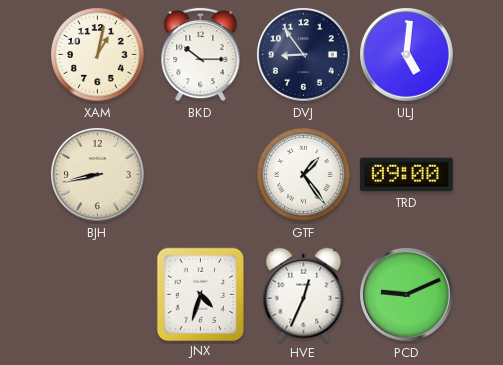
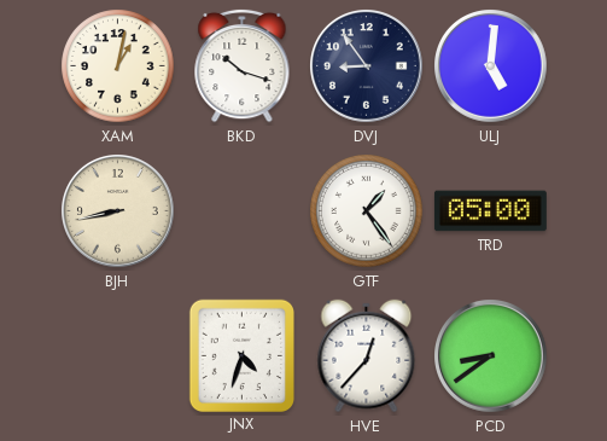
BKD: 10:15 -> 10:18 (243, 65)
TRD: 09:00 -> 05:00 (490, 211)
HVE: 12:34 -> 12:37 (367, 356)
PCD: 9:11 -> 8:39 (491, 356)
